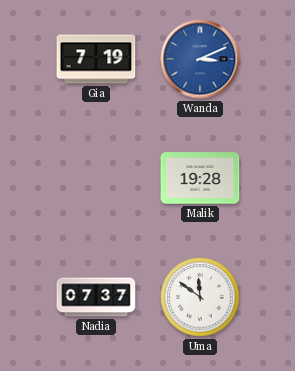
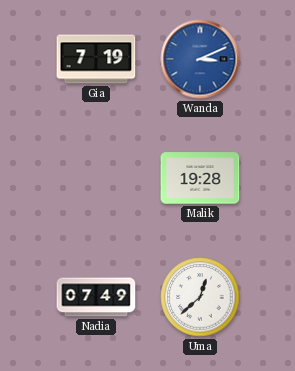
Nadia: 07:37 -> 07:49 (96, 297)
Uma: 11:51 -> 12:38 (200, 297)
